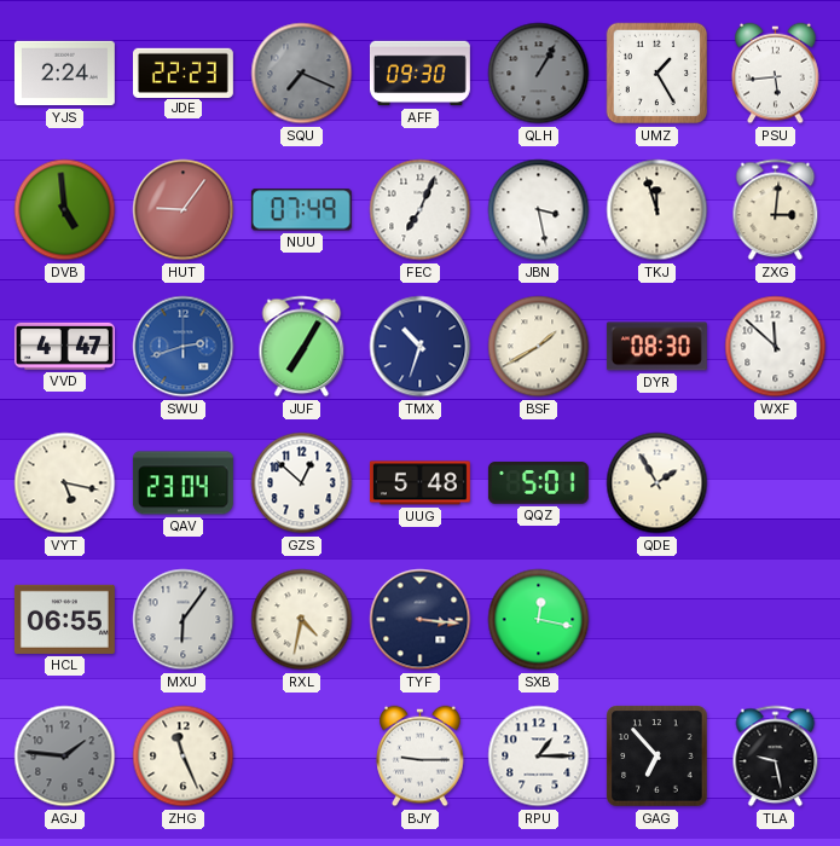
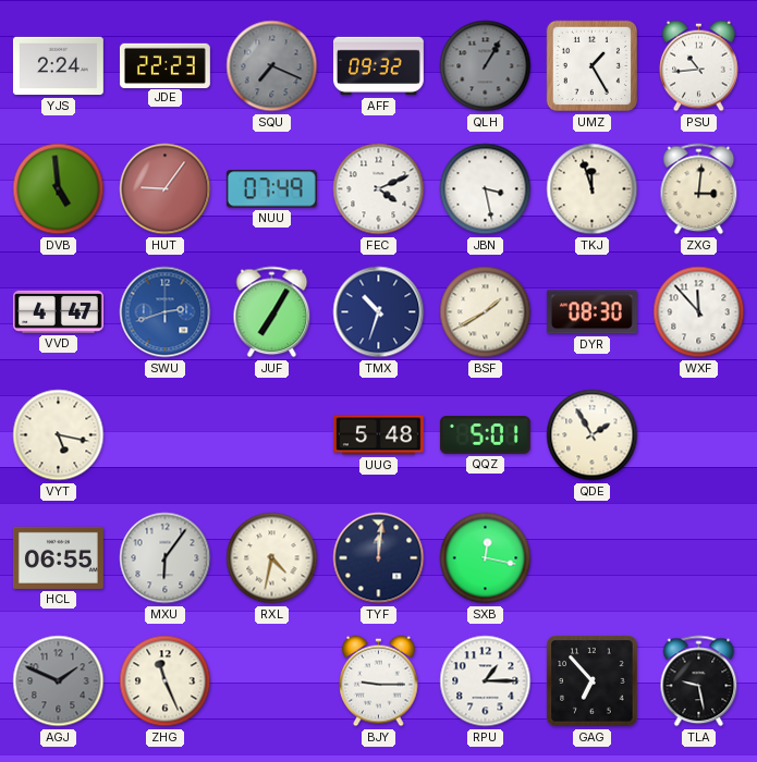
AFF: 09:30 -> 09:32 (378, 66)
PSU: 5:44 -> 10:44 (699, 66)
FEC: 7:04 -> 4:11 (379, 189)
WXF: 11:52 -> 11:53 (699, 312)
QAV: 23:04 -> none (183, 483)
GZS: 12:52 -> none (302, 483)
TYF: 3:16 -> 12:01 (379, 558)
AGJ: 1:46 -> 1:49 (59, 681)
